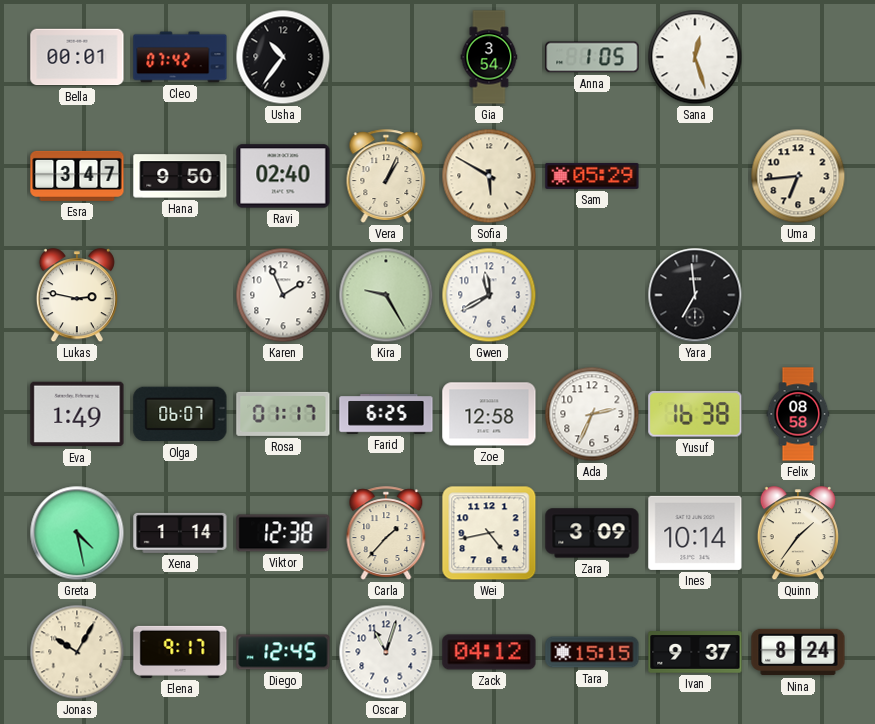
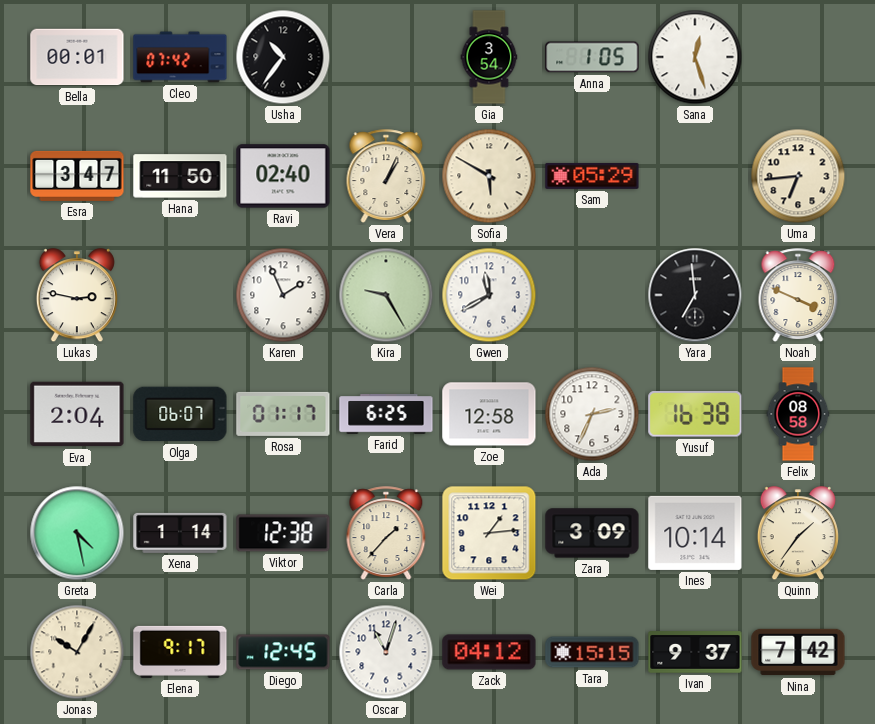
Hana: 9:50 -> 11:50 (180, 176)
Noah: none -> 3:49 (798, 295)
Eva: 1:49 -> 2:04 (77, 414)
Wei: 4:43 -> 1:14 (489, 533)
Nina: 8:24 -> 7:42 (798, 652)
